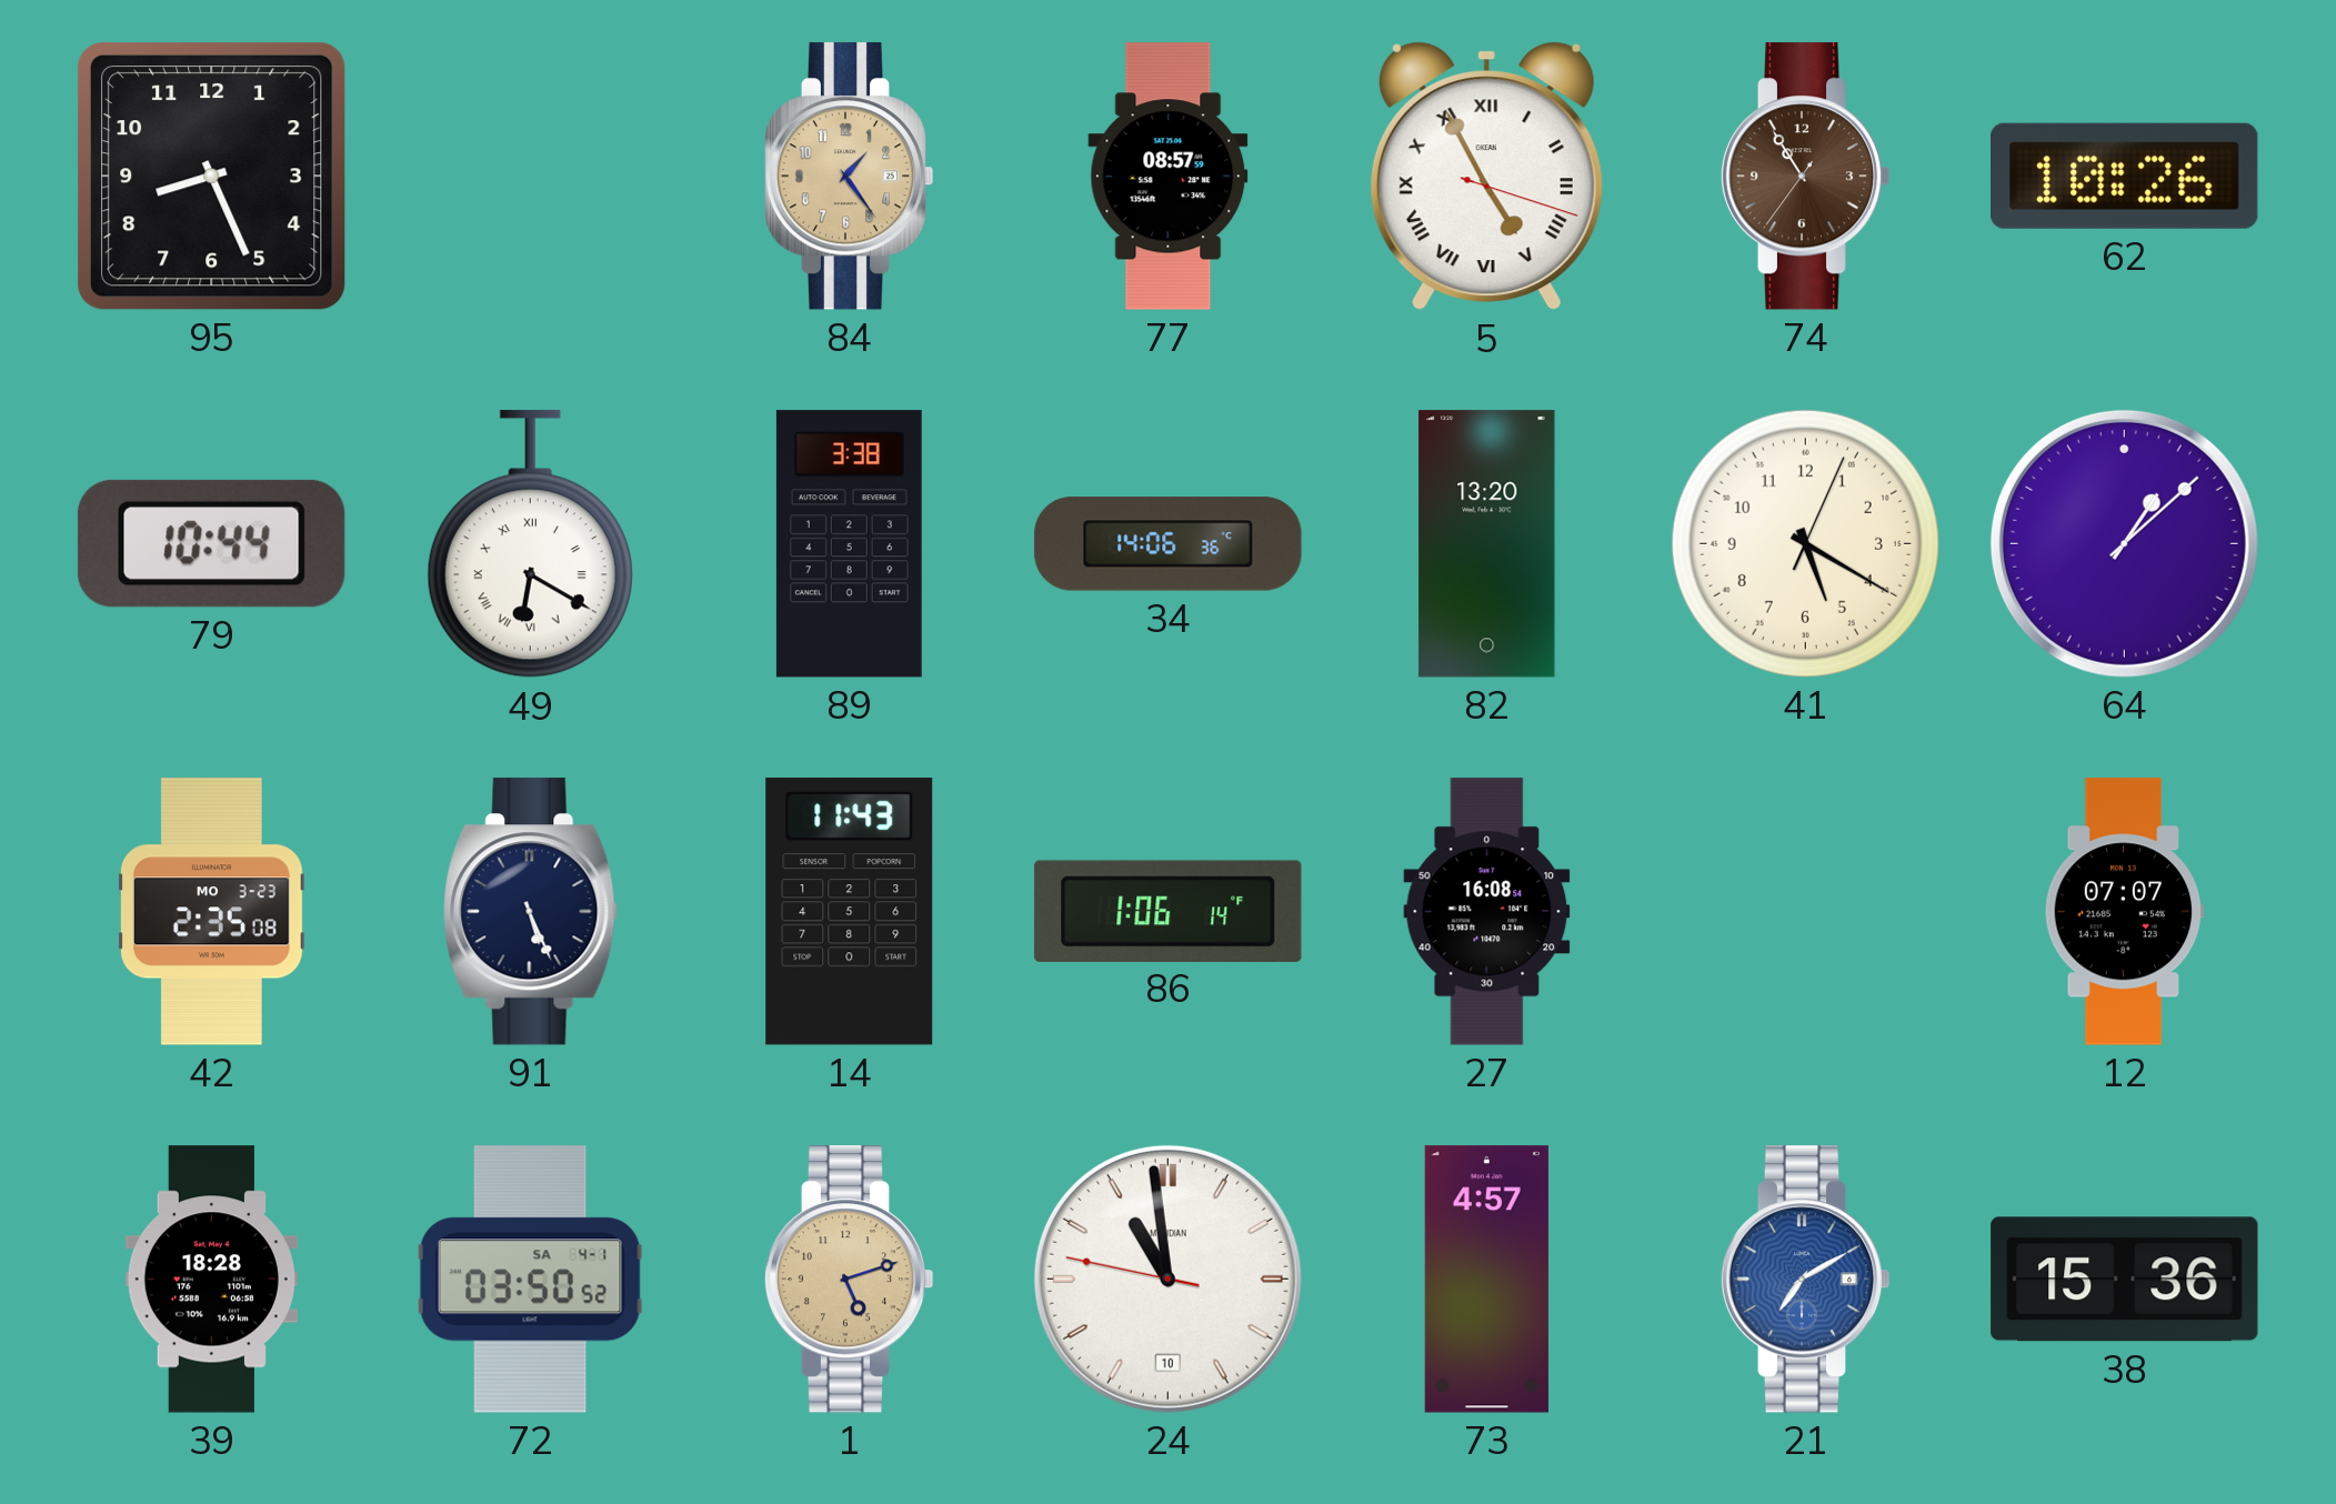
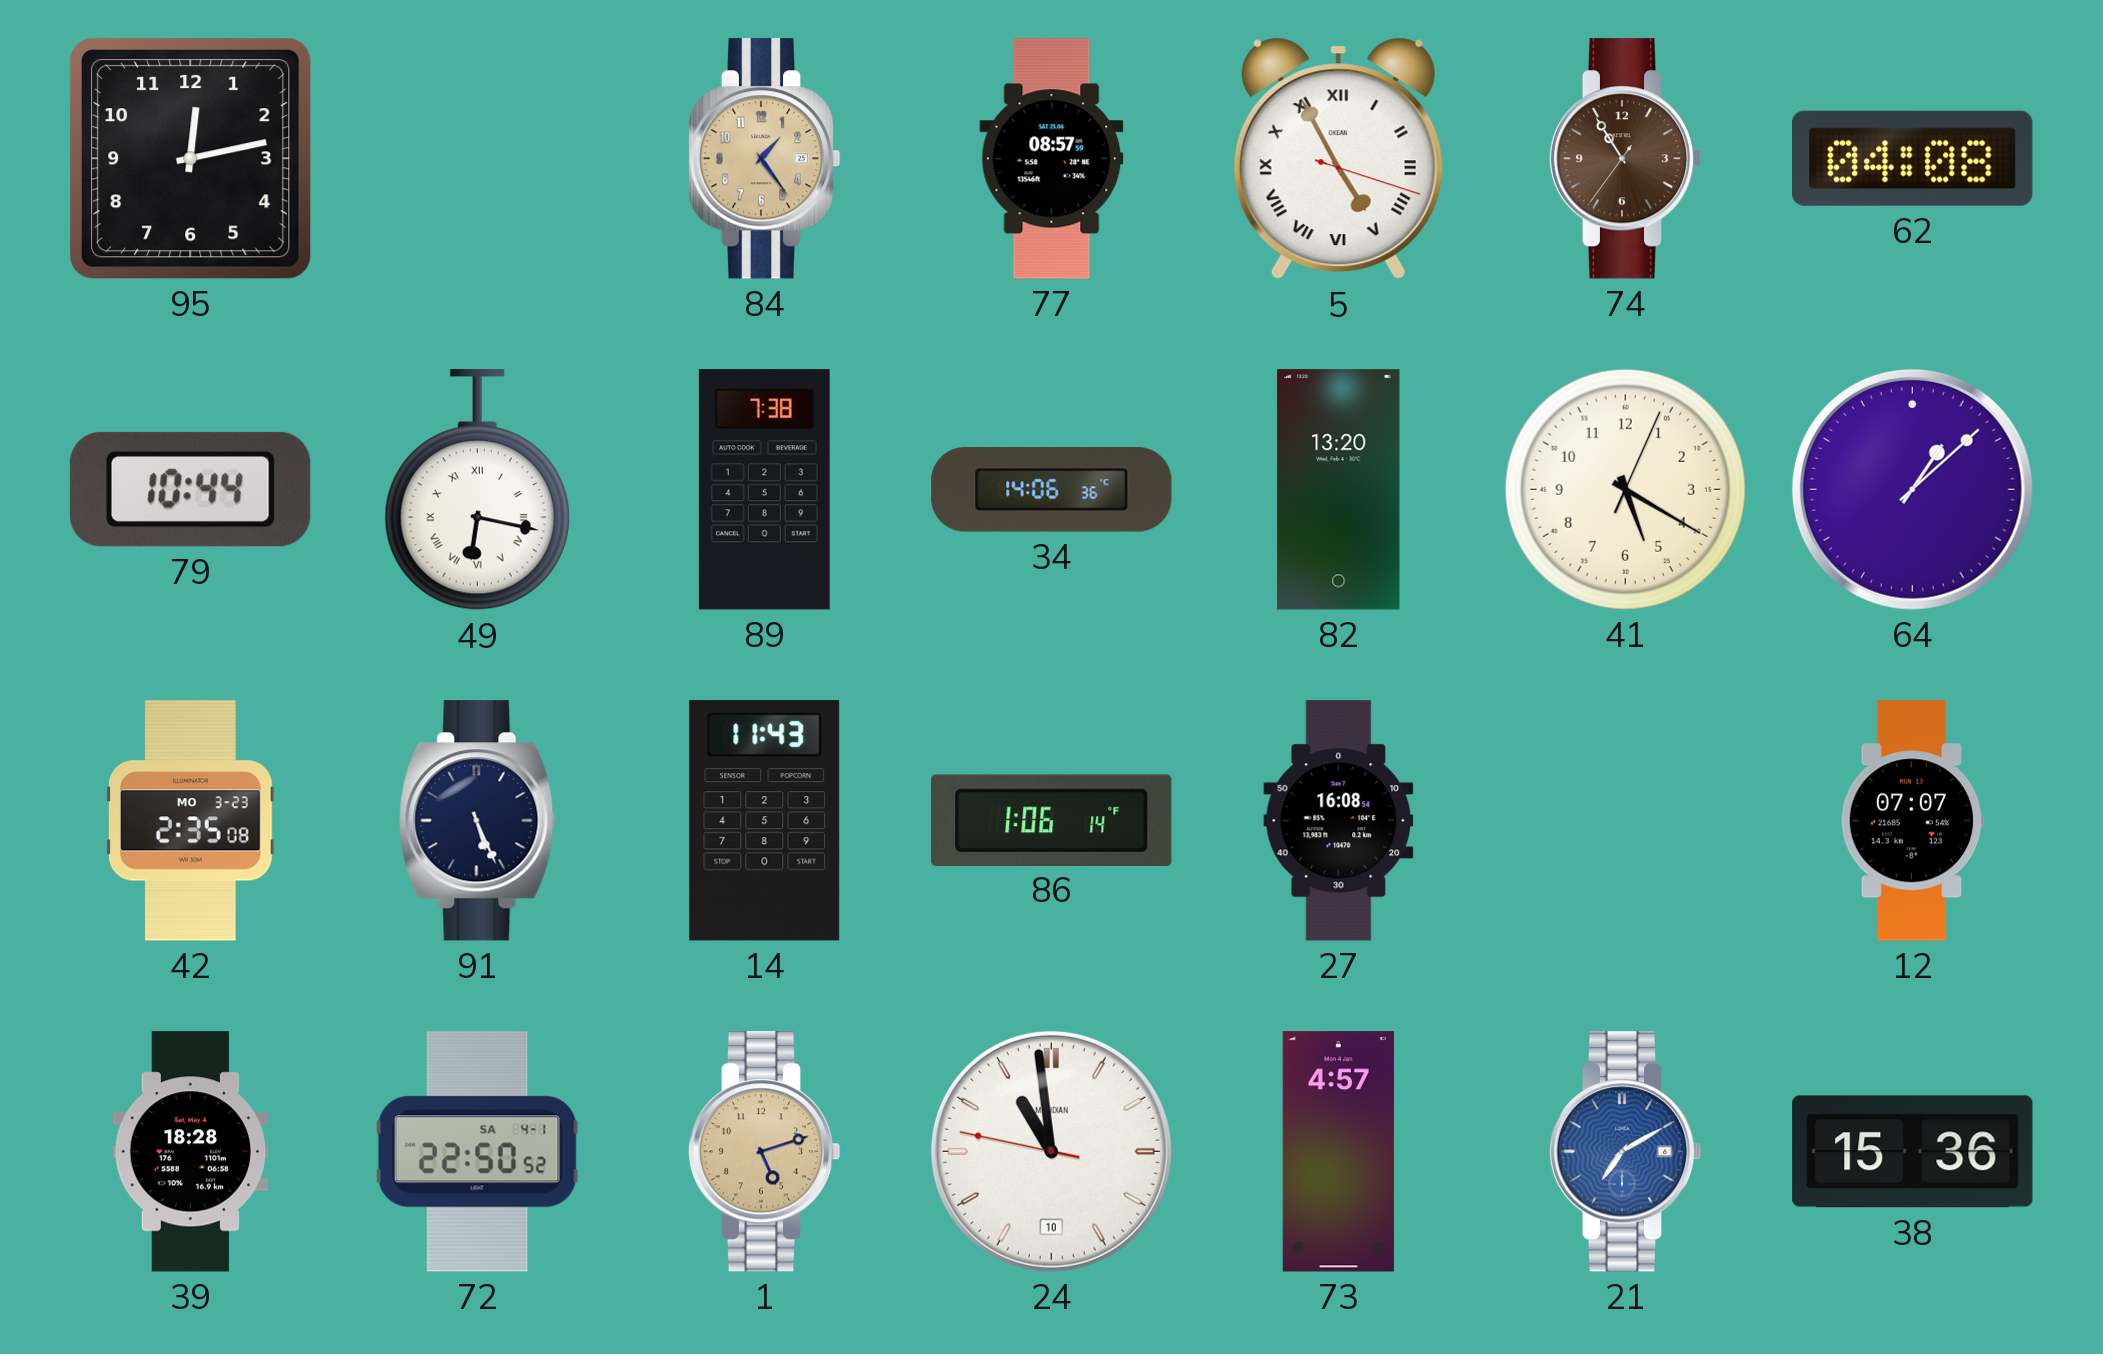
95: 8:26 -> 12:13 (191, 159)
62: 10:26 -> 04:08 (1913, 158)
49: 6:20 -> 6:17 (477, 490)
89: 3:38 -> 7:38 (764, 490)
72: 03:50 -> 22:50 (477, 1152)
